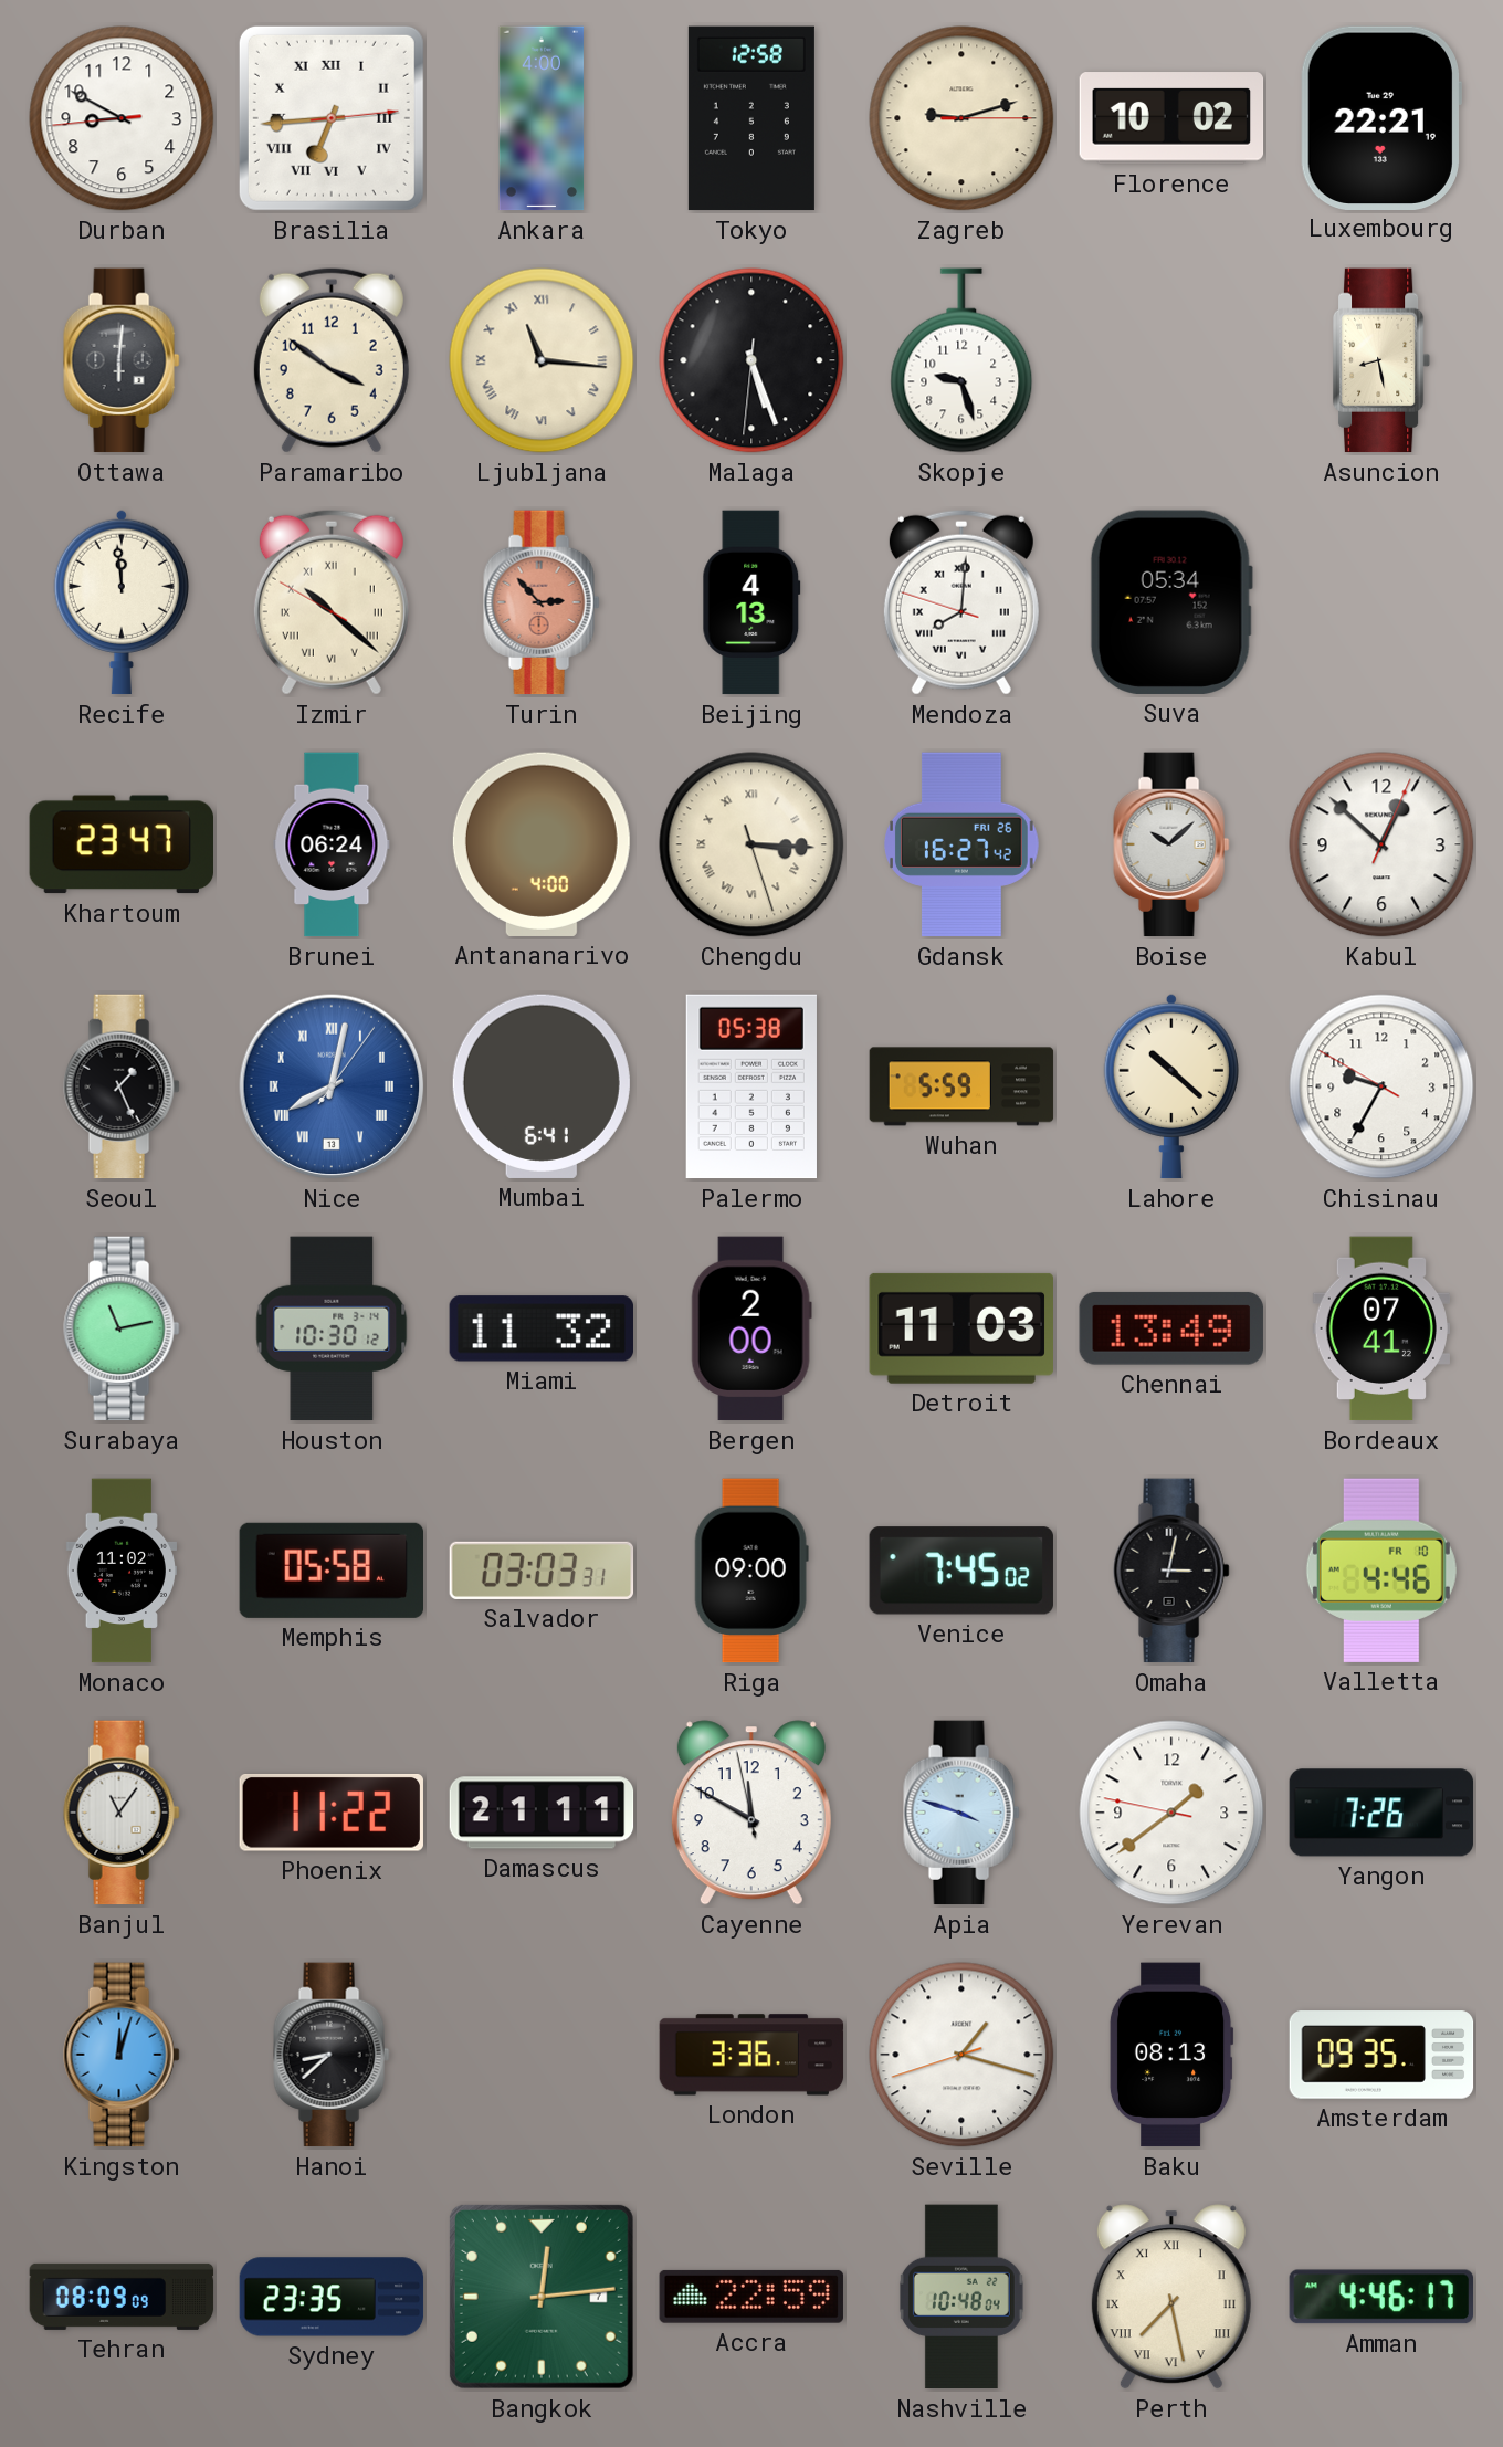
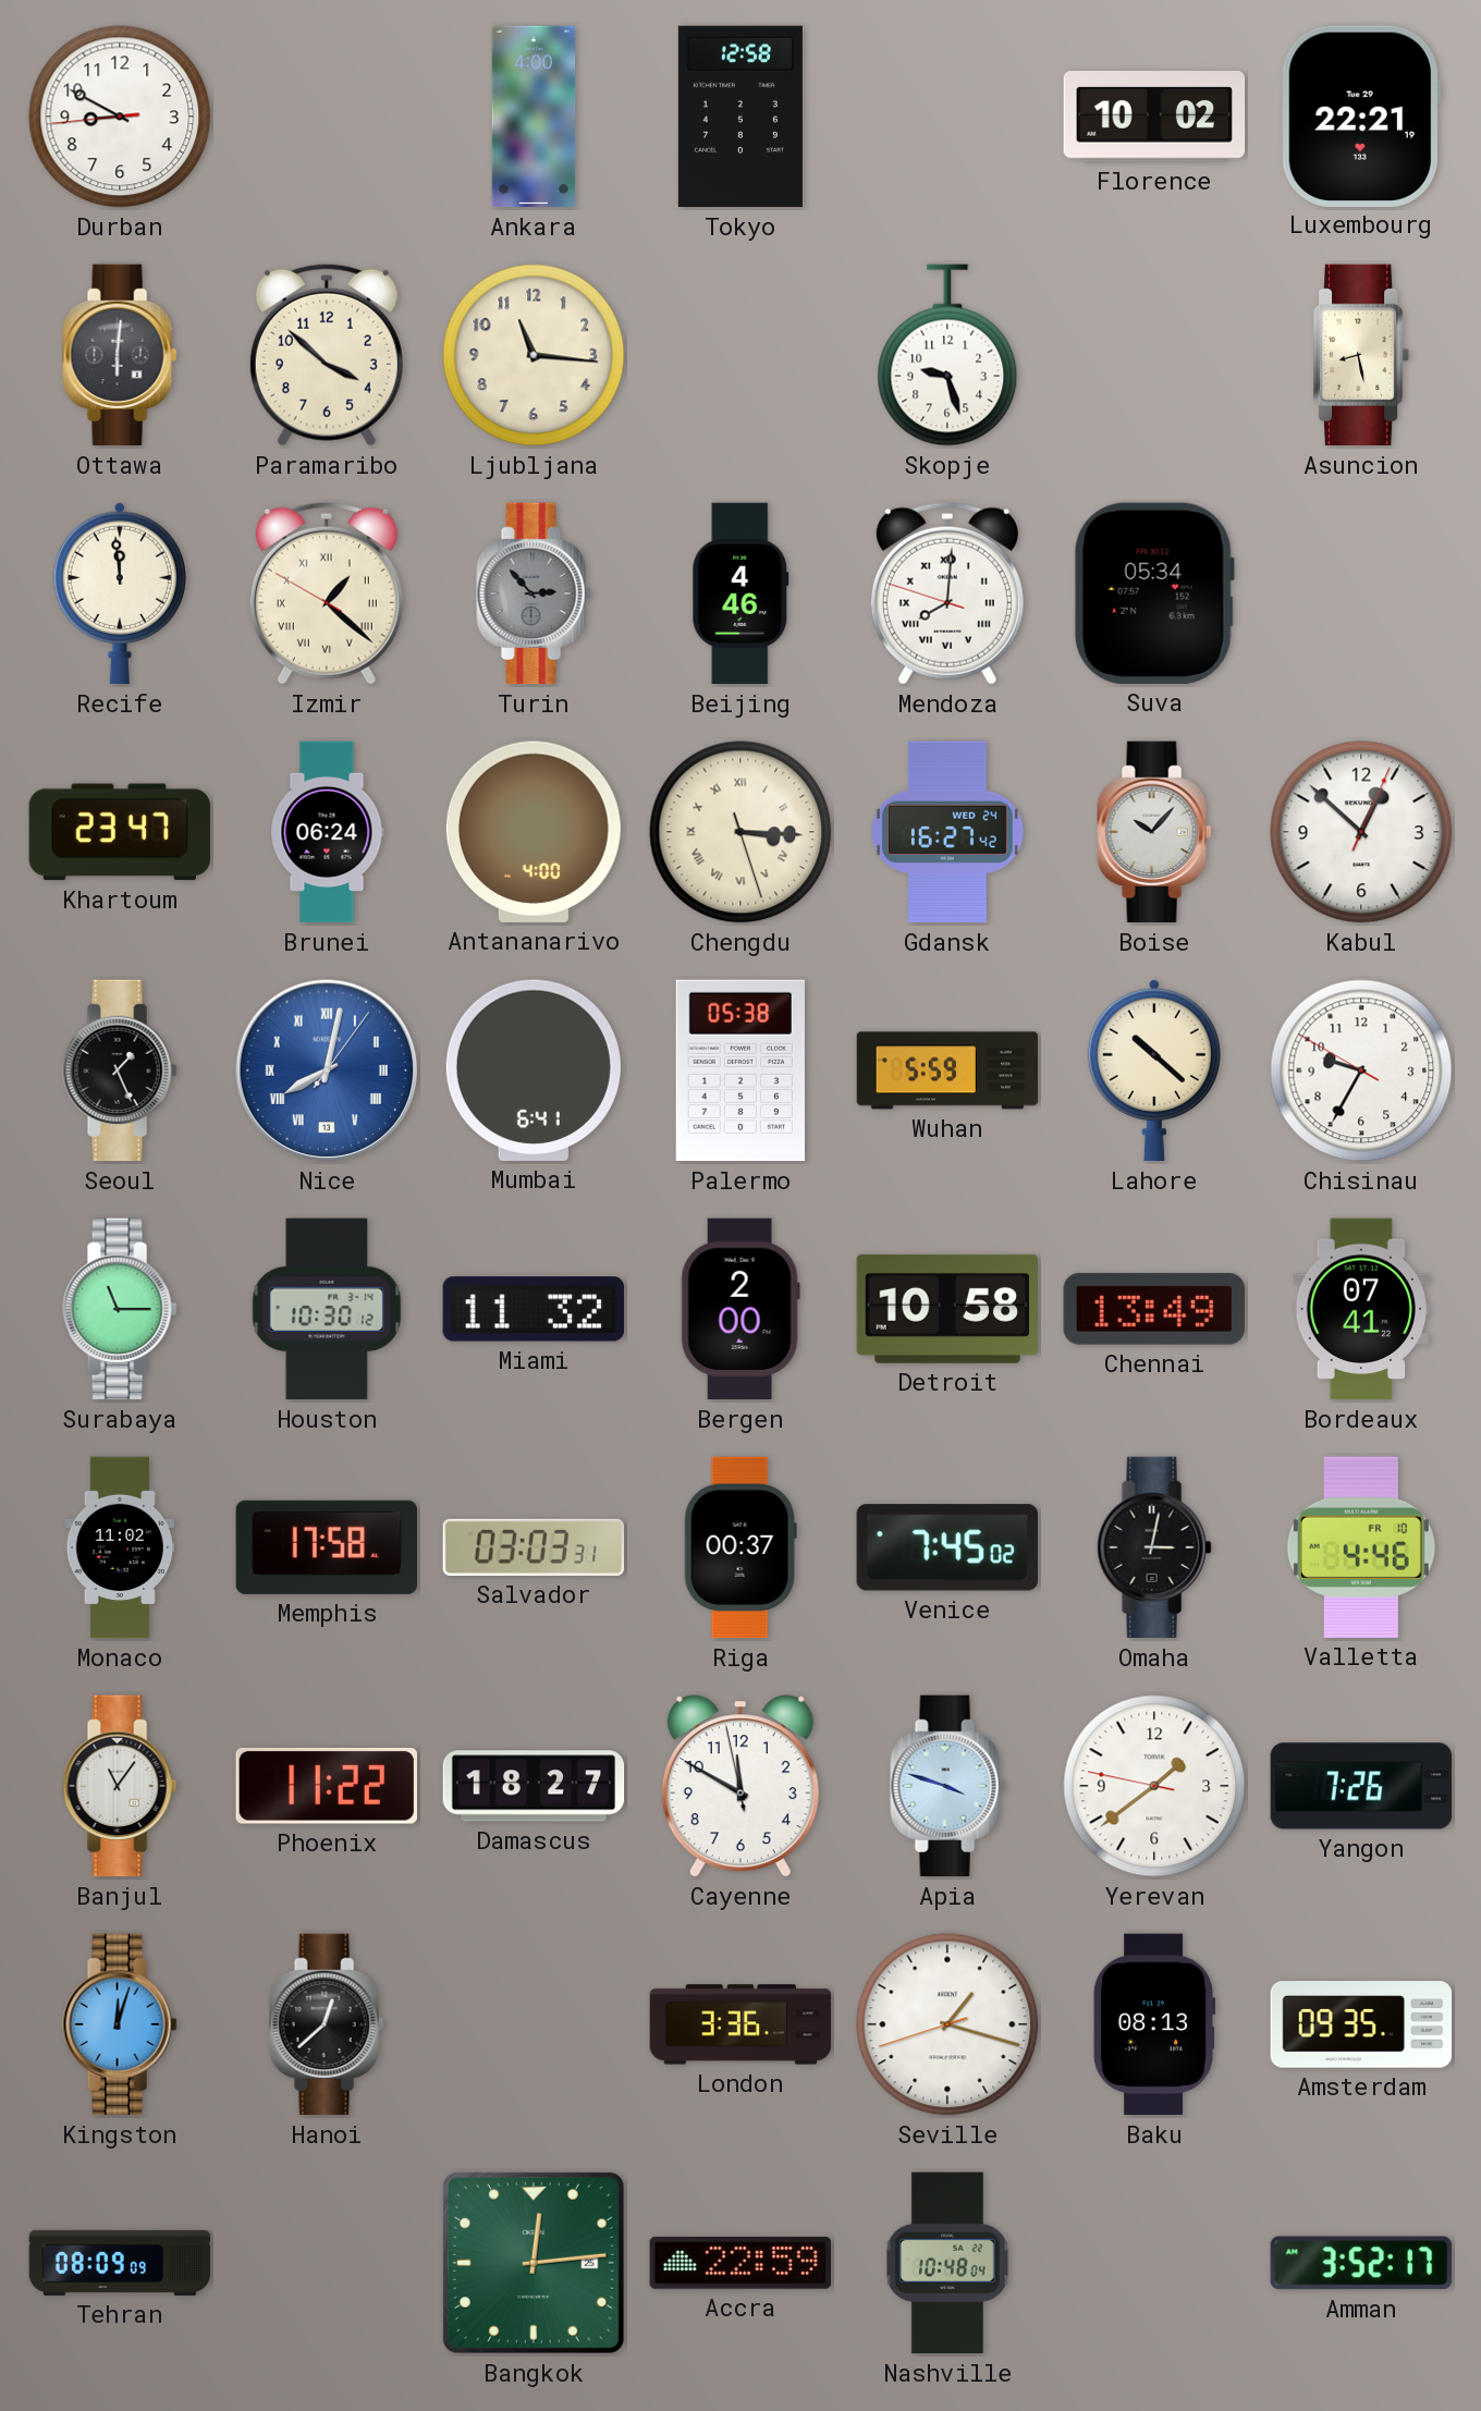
Brasilia: 6:44 -> none (332, 118)
Zagreb: 9:12 -> none (961, 118)
Paramaribo: 3:51 -> 3:52 (327, 355)
Ljubljana numerals: Roman -> Arabic (534, 355)
Malaga: 5:26 -> none (751, 360)
Izmir: 10:21 -> 1:21 (327, 593)
Turin dial: salmon -> grey (534, 593)
Beijing: 4:13 -> 4:46 (740, 593)
Gdansk date: FRI 26 -> WED 24 (948, 832)
Boise: 10:08 -> 10:07 (1154, 832)
Surabaya: 11:13 -> 11:15 (120, 1309)
Detroit: 11:03 -> 10:58 (946, 1309)
Memphis: 05:58 -> 17:58 (326, 1547)
Riga: 09:00 -> 00:37 (740, 1547)
Damascus: 21:11 -> 18:27 (534, 1786)
Hanoi: 8:38 -> 12:38 (327, 2024)
Sydney: 23:35 -> none (332, 2297)
Bangkok date: 7 -> 25 (534, 2263)
Perth: 7:28 -> none (1171, 2297)
Amman: 4:46 -> 3:52 (1360, 2263)
